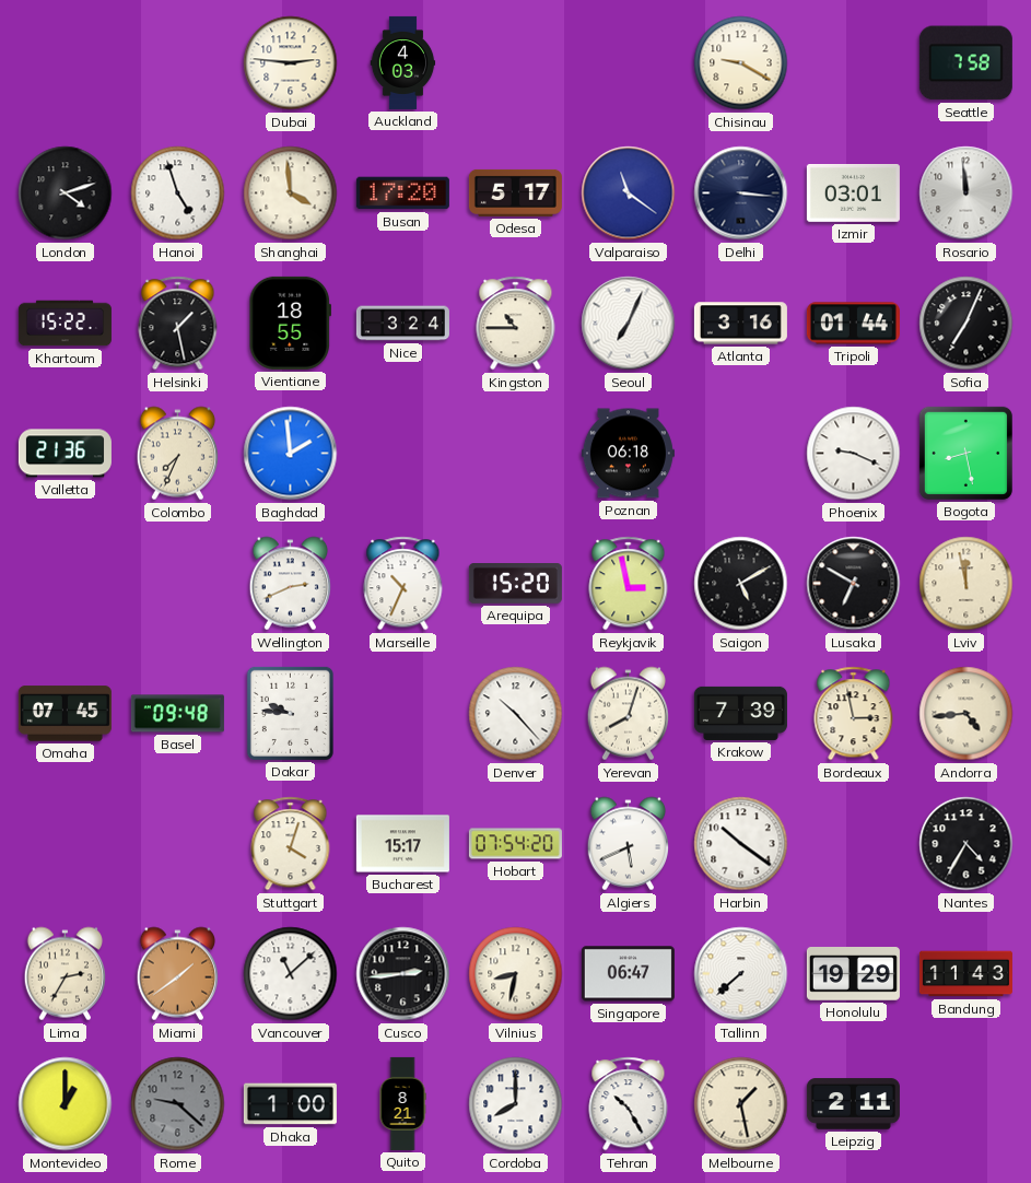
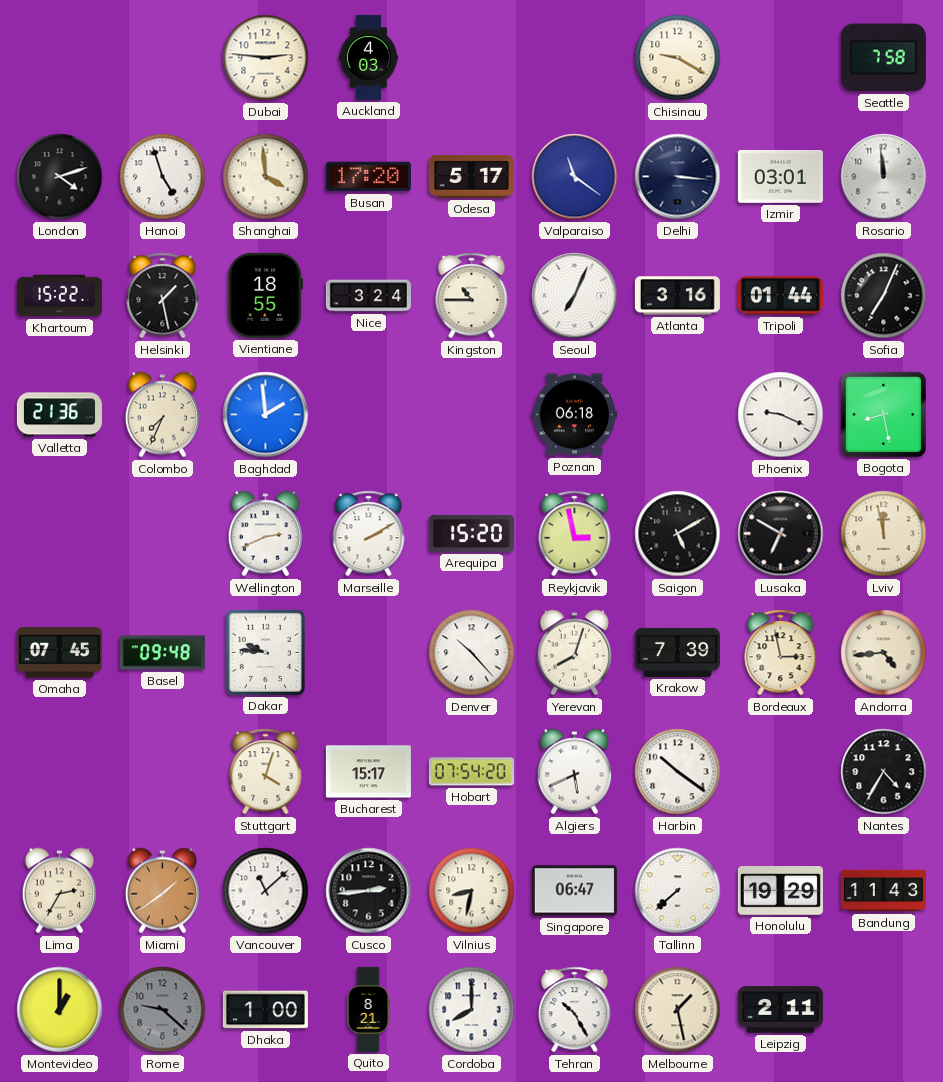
Marseille: 10:34 -> 2:10 (369, 534)
